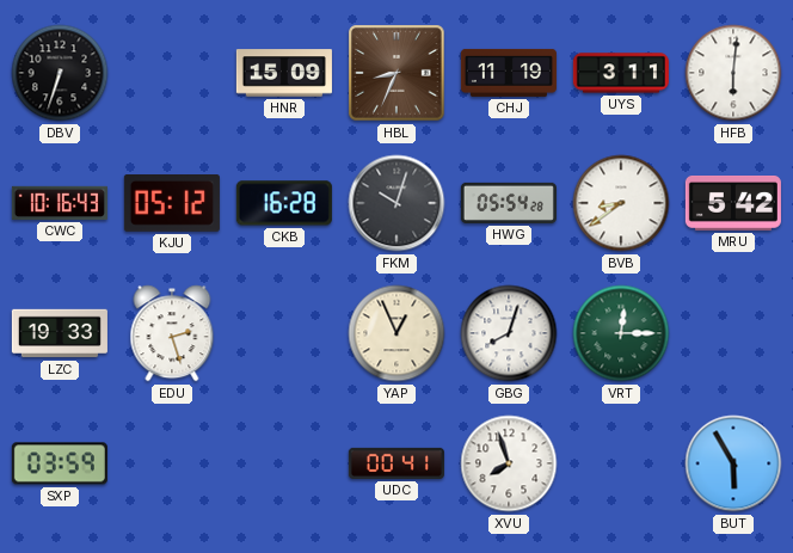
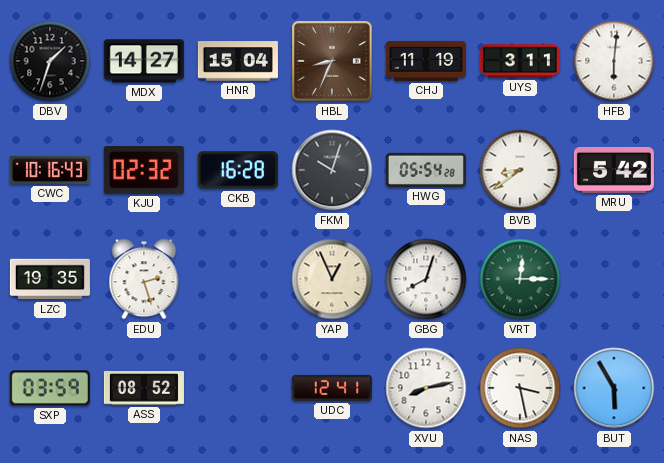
DBV: 6:33 -> 1:33 (50, 61)
MDX: none -> 14:27 (144, 61)
HNR: 15:09 -> 15:04 (238, 61)
KJU: 05:12 -> 02:32 (144, 171)
LZC: 19:33 -> 19:35 (50, 279)
ASS: none -> 08:52 (144, 388)
UDC: 00:41 -> 12:41 (332, 388)
XVU: 7:57 -> 8:13 (426, 388)
NAS: none -> 3:28 (520, 388)
